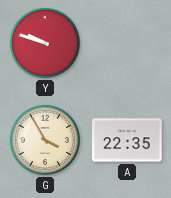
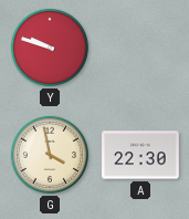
G: 3:55 -> 3:58 (50, 155)
A: 22:35 -> 22:30 (140, 155)
